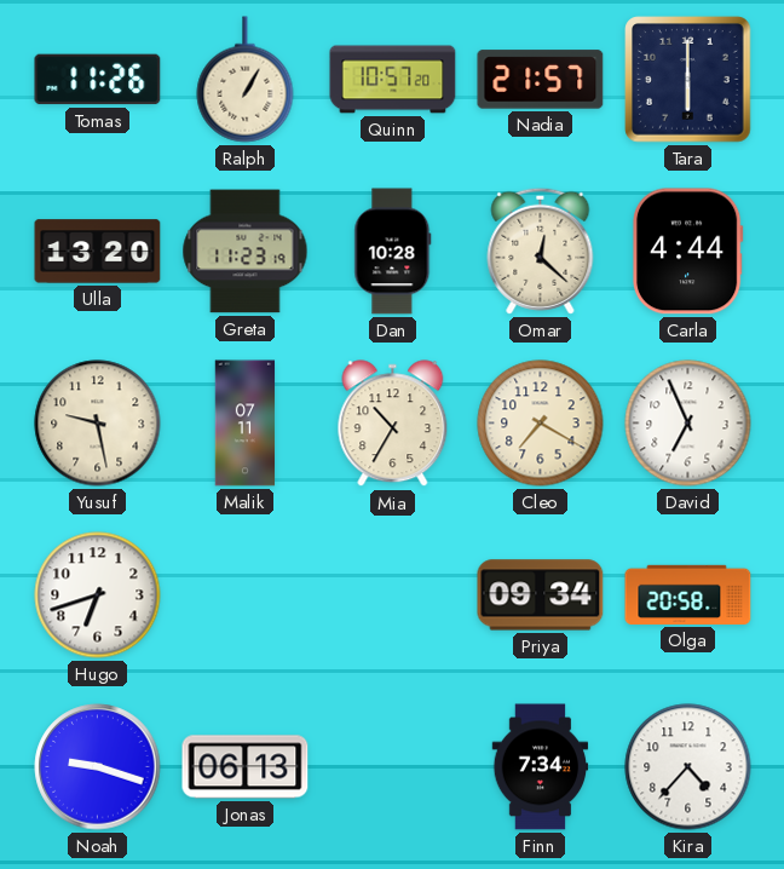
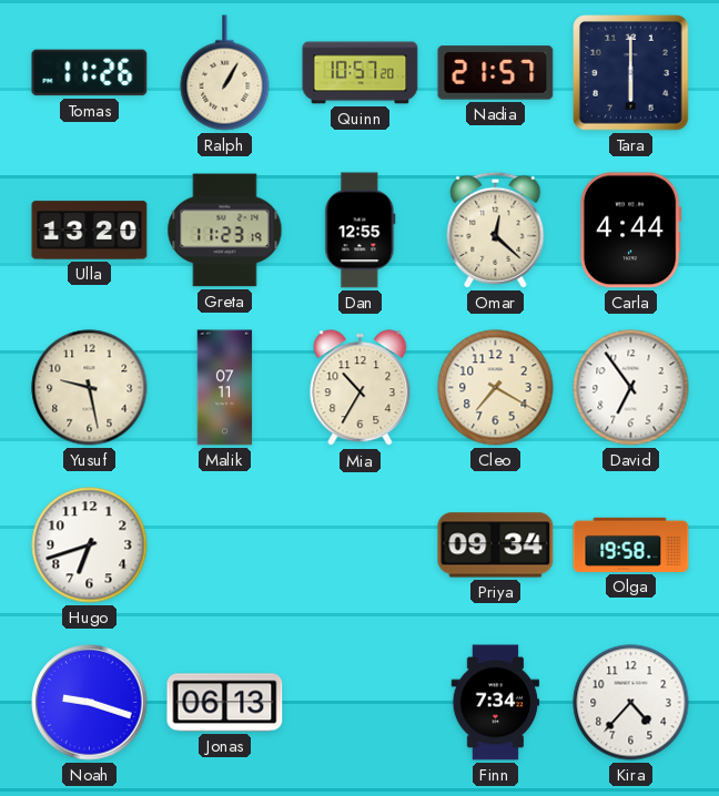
Dan: 10:28 -> 12:55 (361, 231)
David: 6:56 -> 6:54 (631, 388)
Olga: 20:58 -> 19:58 (631, 544)
